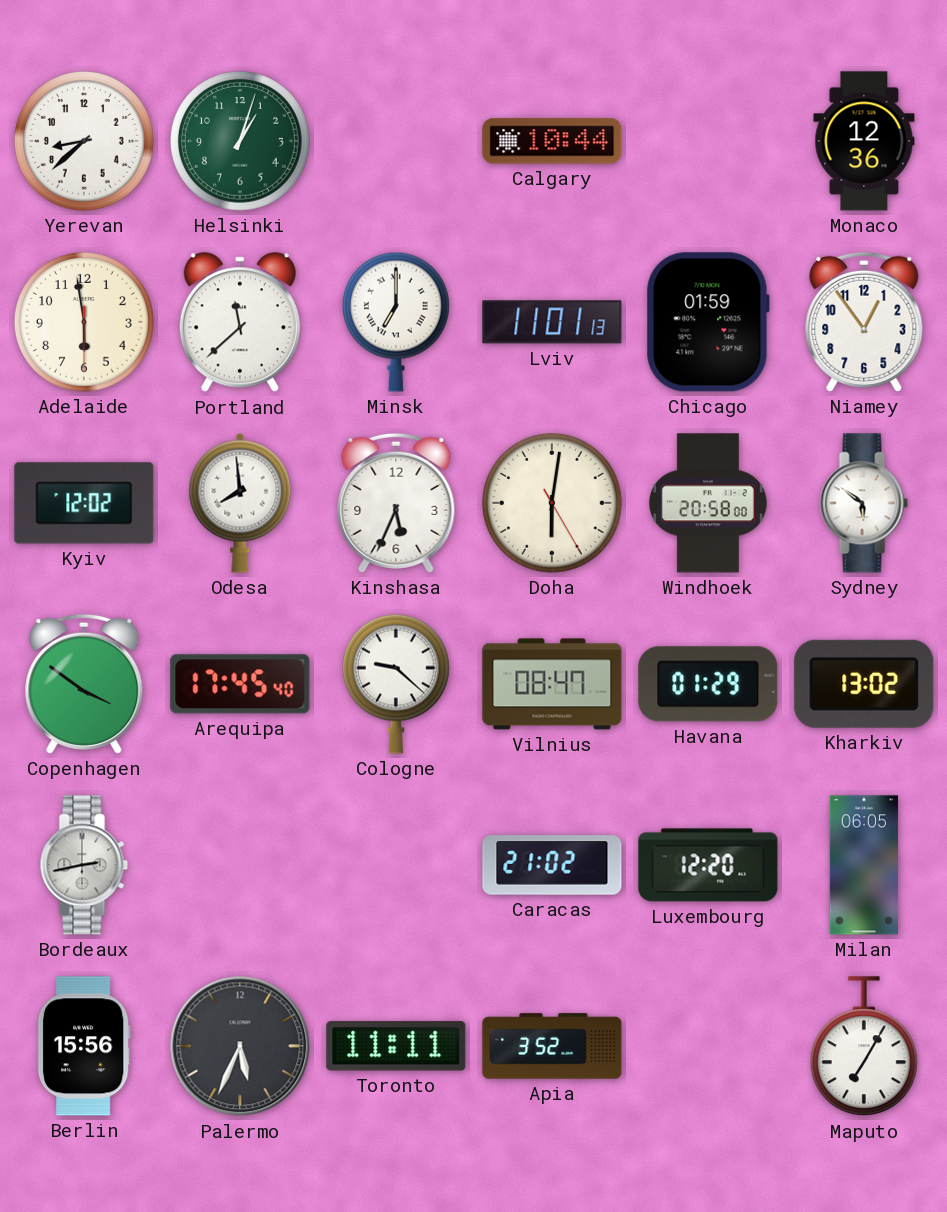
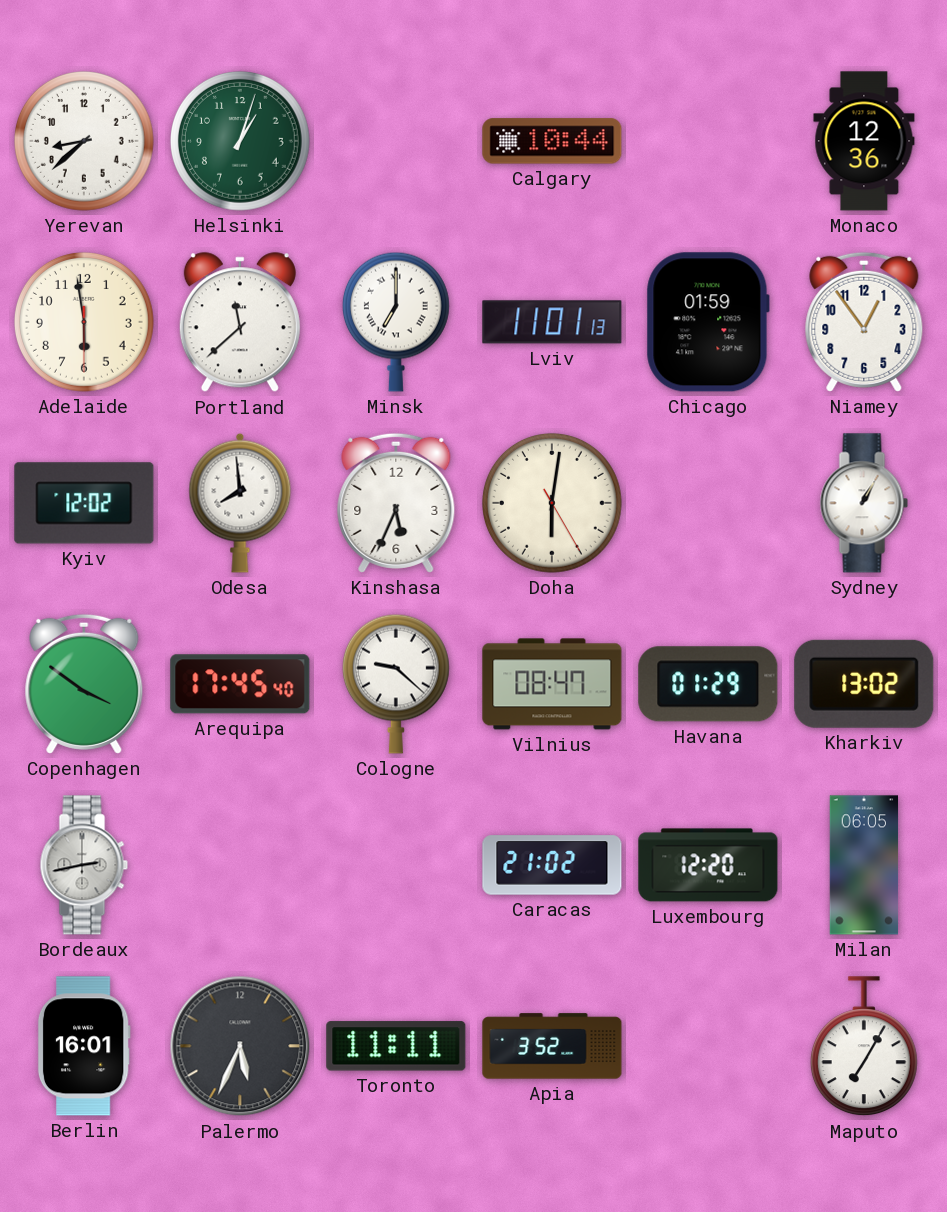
Windhoek: 20:58 -> none (709, 503)
Sydney: 5:51 -> 1:05 (864, 503)
Berlin: 15:56 -> 16:01 (84, 1046)
